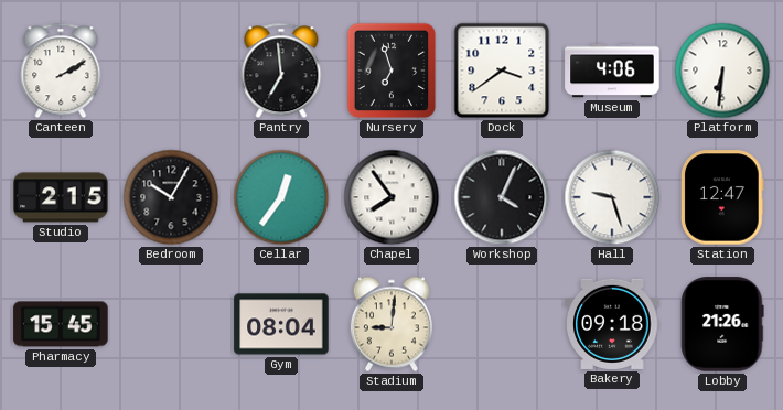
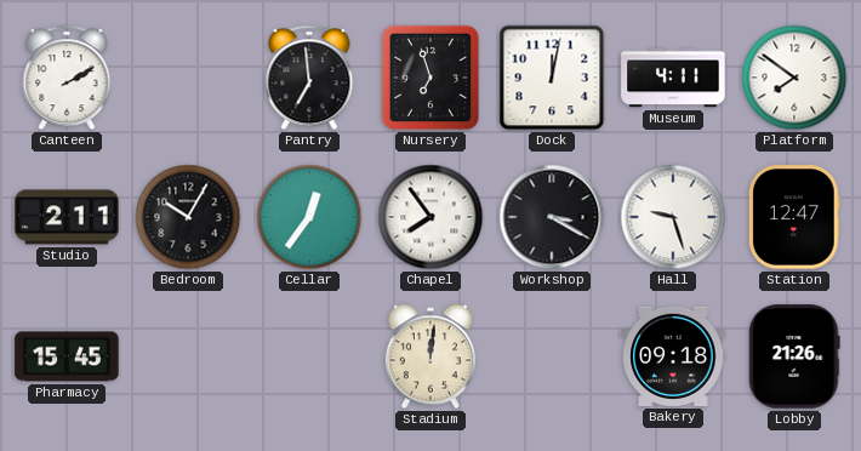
Dock: 3:39 -> 12:02 (552, 78)
Museum: 4:06 -> 4:11 (673, 78)
Platform: 6:31 -> 7:51 (794, 78)
Studio: 2:15 -> 2:11 (67, 217)
Workshop: 4:04 -> 3:20 (552, 217)
Gym: 08:04 -> none (281, 324)
Stadium: 9:01 -> 12:01 (430, 356)
